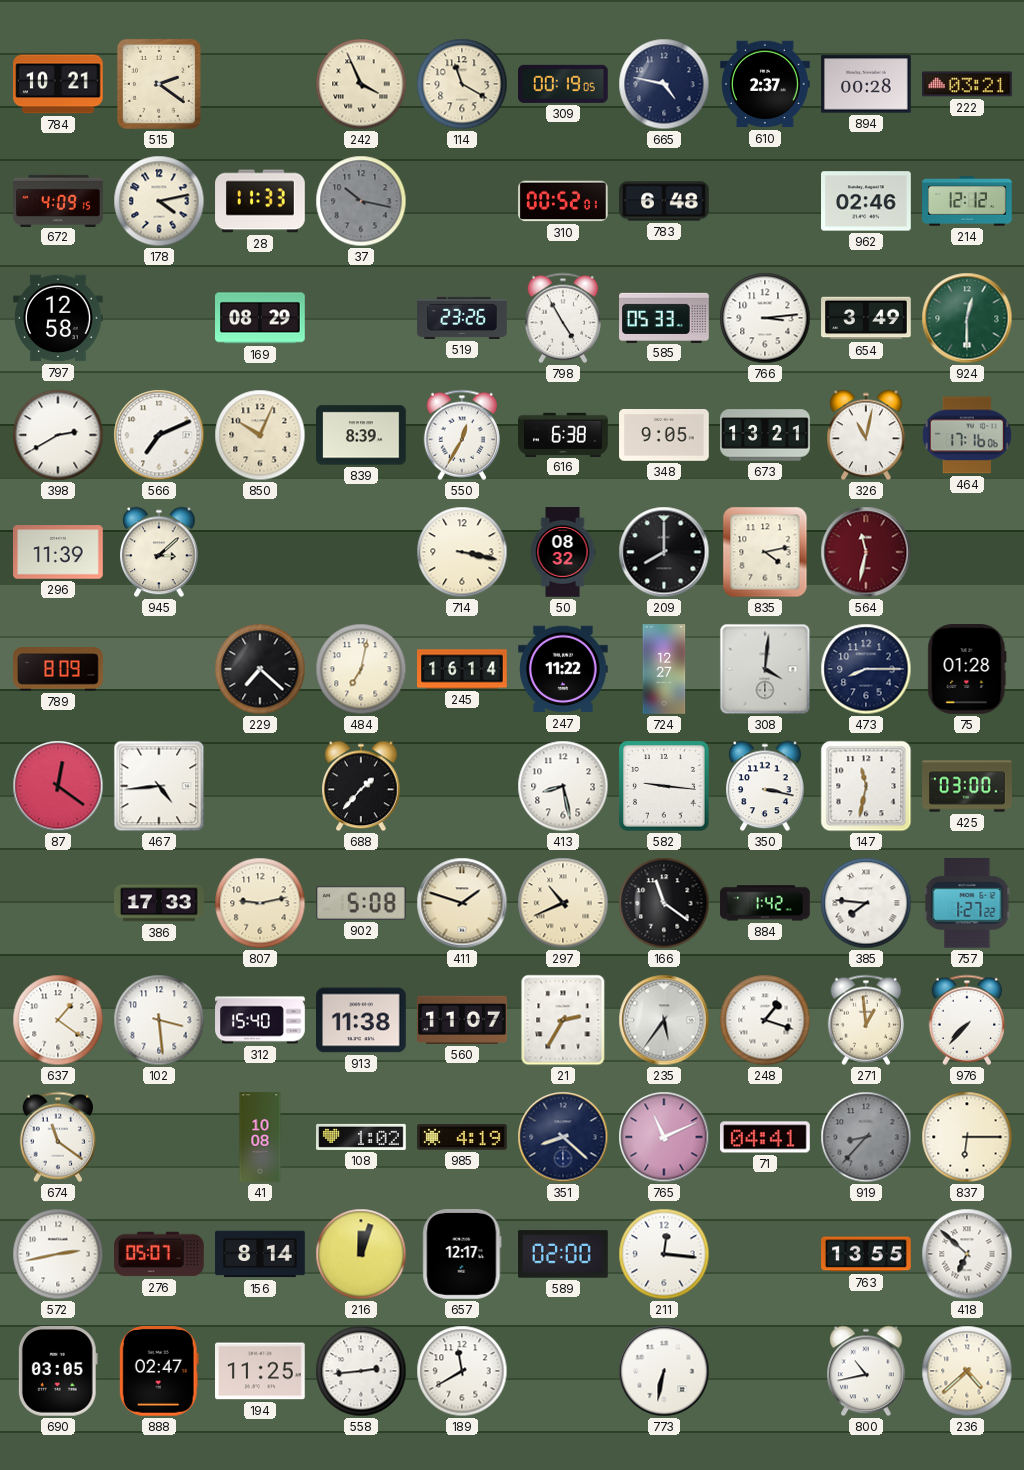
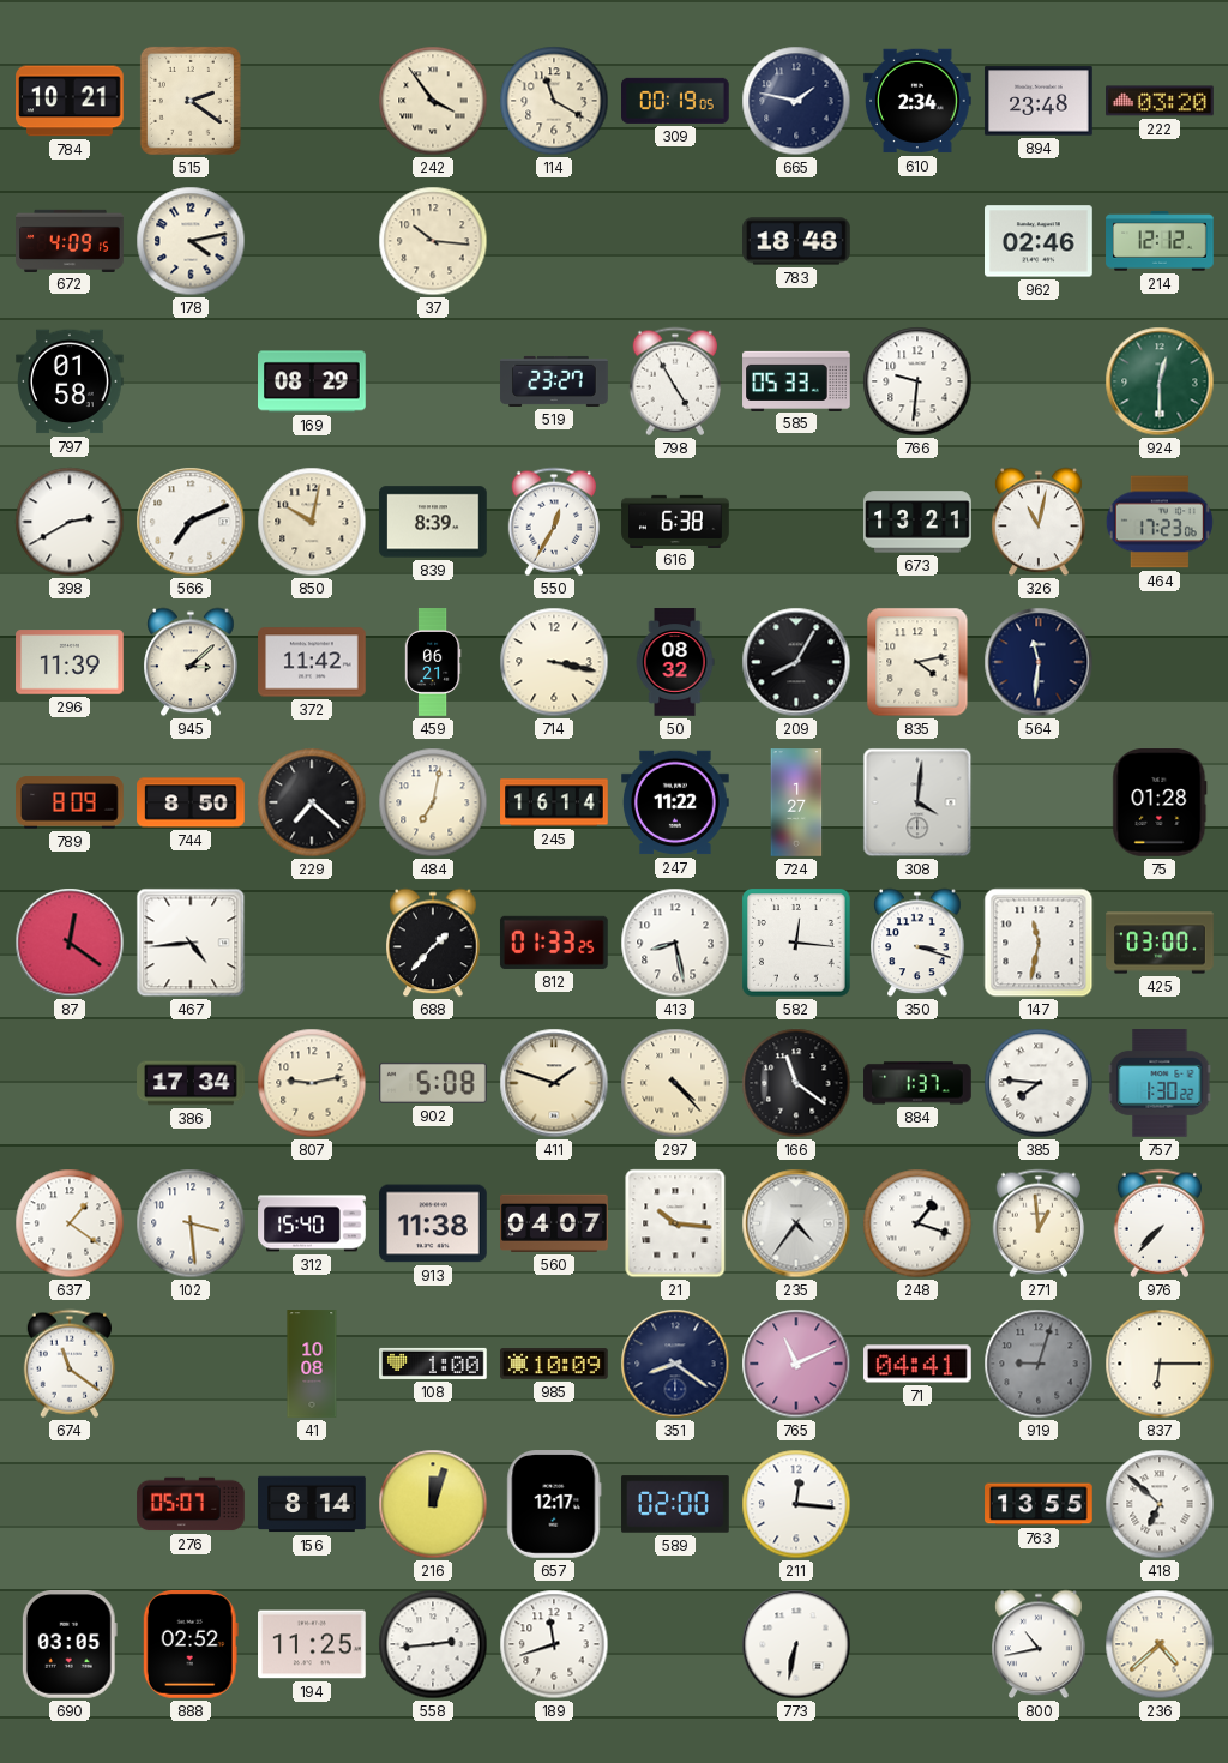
242: 3:56 -> 3:54 (433, 101)
665: 4:47 -> 1:47 (796, 101)
610: 2:37 -> 2:34 (919, 101)
894: 00:28 -> 23:48 (1039, 101)
222: 03:21 -> 03:20 (1161, 101)
28: 11:33 -> none (260, 201)
37: 10:17 -> 10:16 (433, 241)
37 dial: grey -> cream (433, 241)
310: 00:52 -> none (563, 201)
783: 6:48 -> 18:48 (796, 241)
797: 12:58 -> 01:58 (71, 381)
519: 23:26 -> 23:27 (554, 381)
766: 3:14 -> 9:31 (917, 381)
654: 3:49 -> none (866, 318)
850: 10:04 -> 10:02 (312, 522)
348: 9:05 -> none (664, 436)
464: 17:16 -> 17:23 (1160, 522)
372: none -> 11:42 (312, 662)
459: none -> 06:21 (433, 662)
209: 8:00 -> 8:05 (796, 662)
564: 11:32 -> 11:31 (1039, 662)
564 dial: burgundy -> navy (1039, 662)
744: none -> 8:50 (191, 802)
724: 12:27 -> 1:27 (796, 802)
473: 8:15 -> none (866, 669)
812: none -> 01:33 (554, 943)
582: 9:16 -> 12:16 (797, 944)
350: 3:17 -> 3:18 (917, 943)
386: 17:33 -> 17:34 (191, 1083)
297: 10:41 -> 4:23 (675, 1083)
884: 1:42 -> 1:37 (917, 1083)
757: 1:27 -> 1:30 (1160, 1084)
560: 11:07 -> 04:07 (555, 1223)
21: 2:35 -> 10:16 (675, 1223)
235: 5:36 -> 4:36 (796, 1223)
108: 1:02 -> 1:00 (433, 1364)
985: 4:19 -> 10:09 (554, 1364)
351: 8:22 -> 8:21 (675, 1364)
919: 8:37 -> 9:03 (1039, 1364)
572: 2:43 -> none (58, 1254)
888: 02:47 -> 02:52 (191, 1645)
189: 11:40 -> 11:42 (554, 1644)
